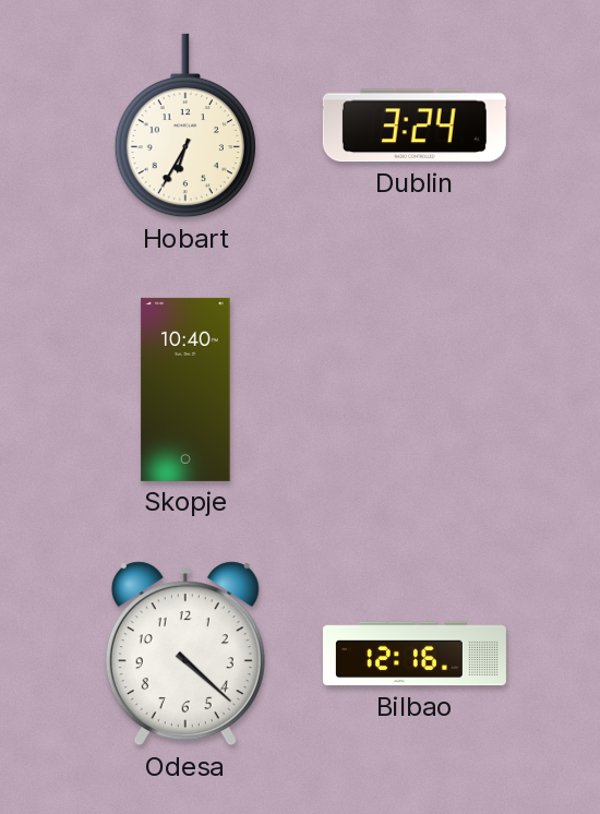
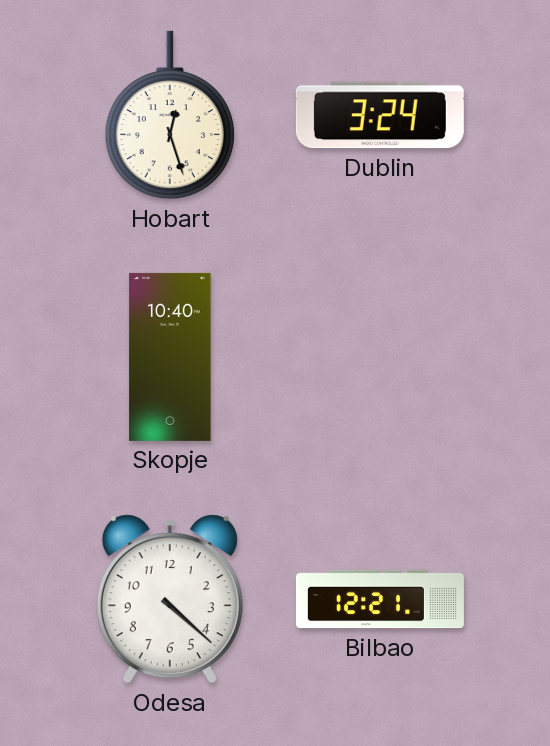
Hobart: 6:35 -> 12:27 (170, 115)
Bilbao: 12:16 -> 12:21 (380, 599)
